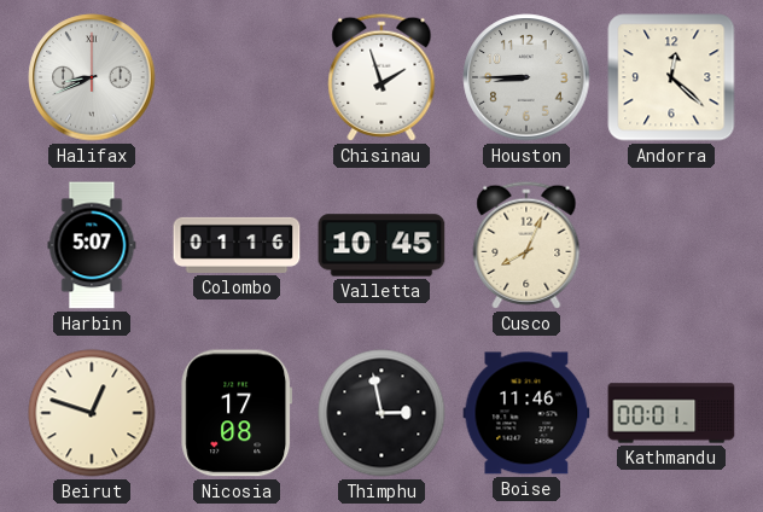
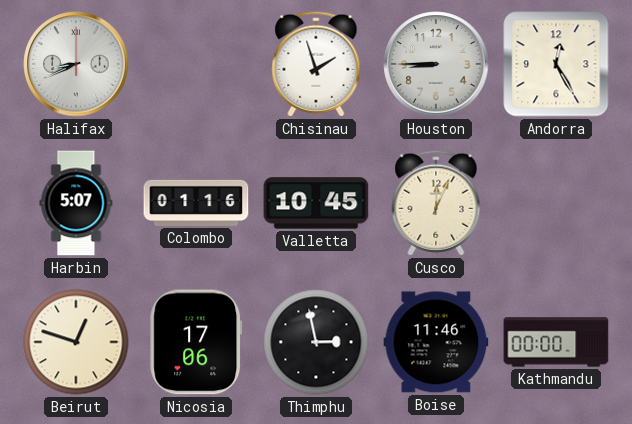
Andorra: 12:22 -> 12:25 (556, 64)
Cusco: 8:04 -> 12:04 (436, 203)
Nicosia: 17:08 -> 17:06 (196, 342)
Kathmandu: 00:01 -> 00:00 (556, 342)
